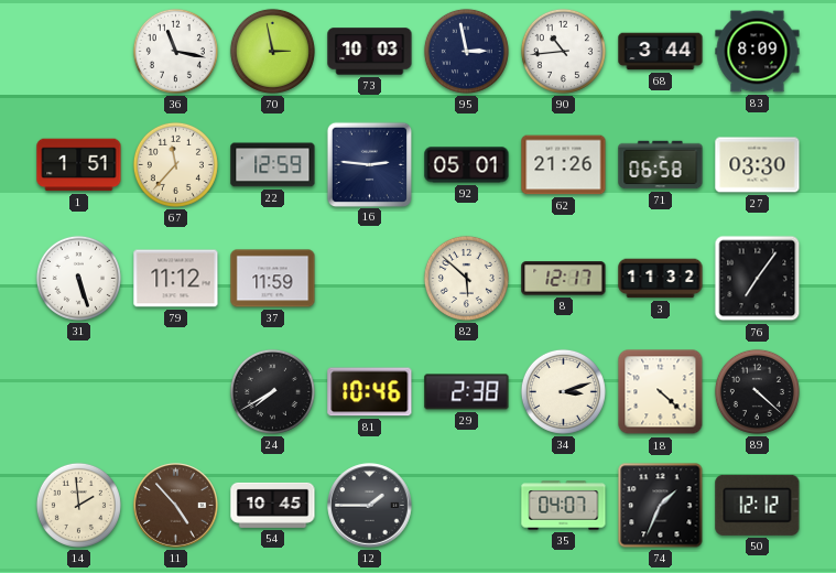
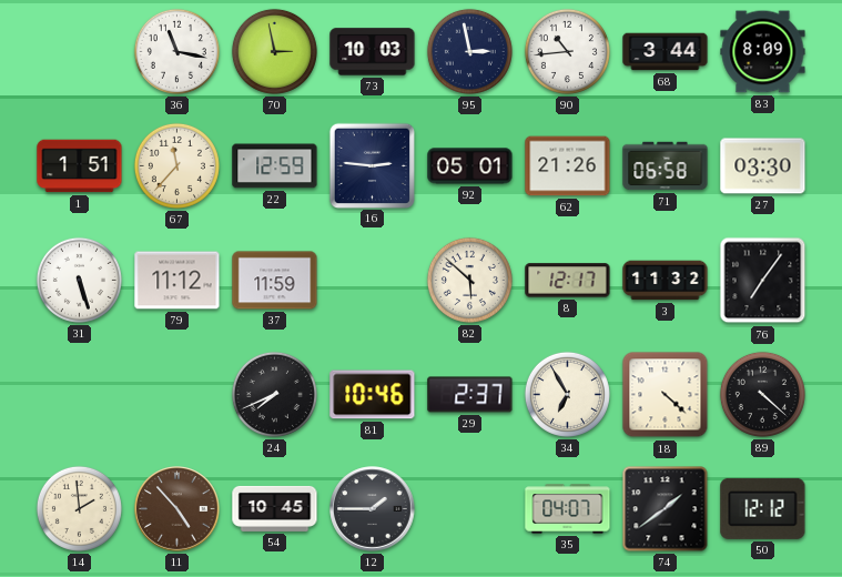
24: 7:40 -> 7:41 (274, 394)
29: 2:38 -> 2:37 (470, 395)
34: 3:12 -> 6:55 (567, 394)
74: 1:34 -> 1:39 (666, 509)
